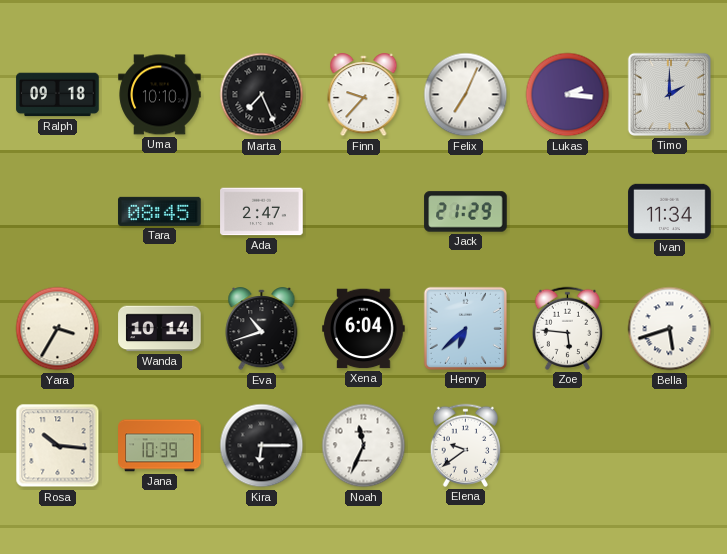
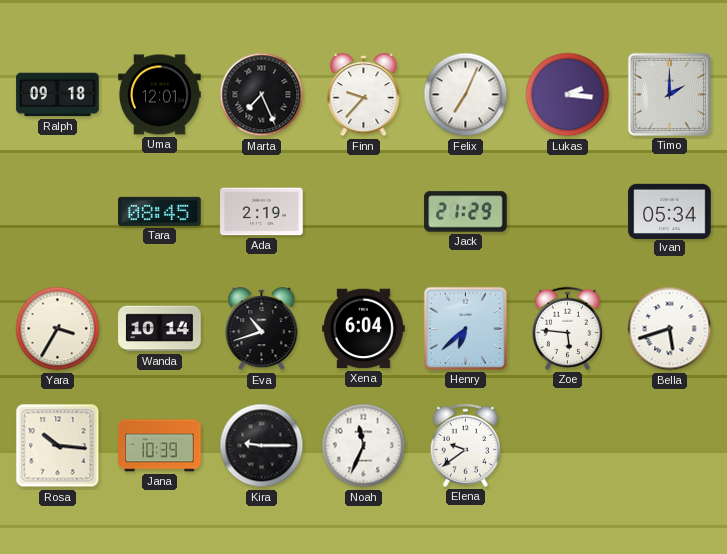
Uma: 10:10 -> 12:01 (160, 95)
Ada: 2:47 -> 2:19 (262, 212)
Ivan: 11:34 -> 05:34 (670, 211)
Kira: 6:15 -> 9:15 (262, 446)
